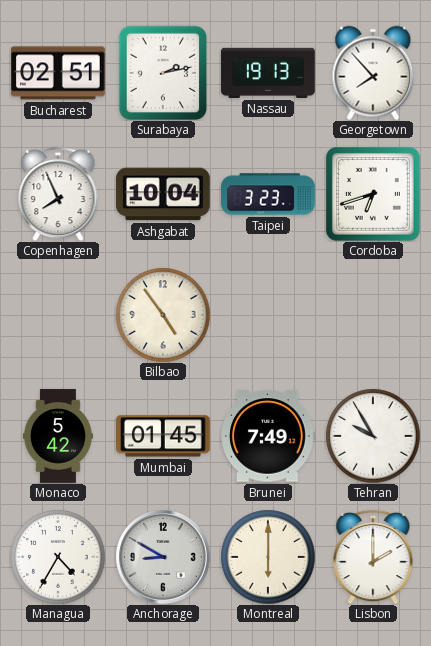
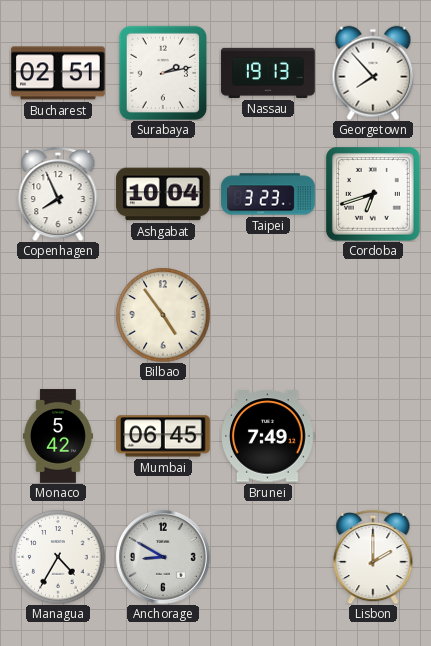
Mumbai: 01:45 -> 06:45 (164, 436)
Tehran: 9:55 -> none (373, 436)
Montreal: 6:00 -> none (268, 557)
